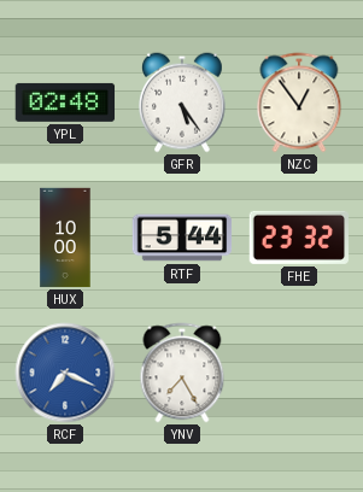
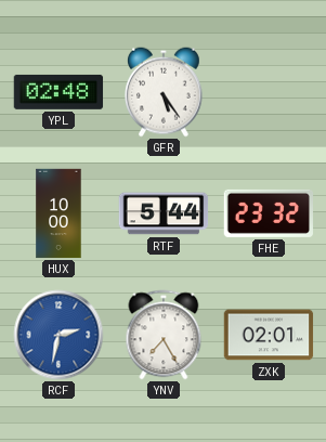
NZC: 12:54 -> none (299, 102)
RCF: 7:19 -> 2:32 (58, 335)
ZXK: none -> 02:01 (269, 335)
